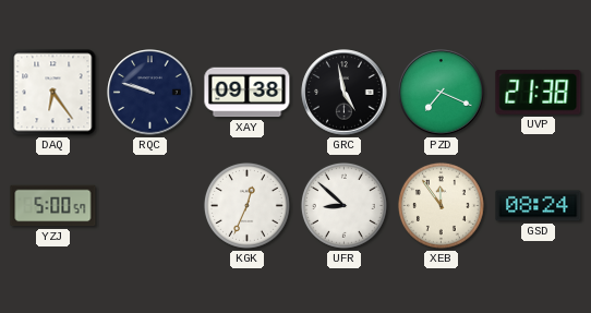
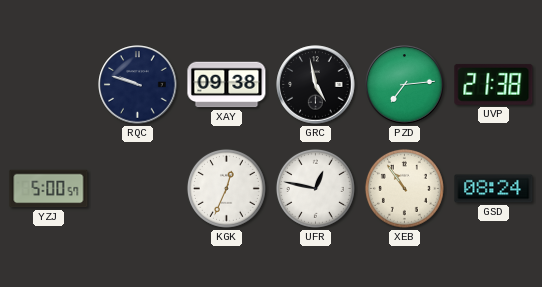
DAQ: 6:24 -> none (53, 93)
PZD: 7:19 -> 7:14 (405, 85)
UFR: 8:52 -> 12:47 (315, 188)
XEB: 11:54 -> 10:54 (404, 188)
